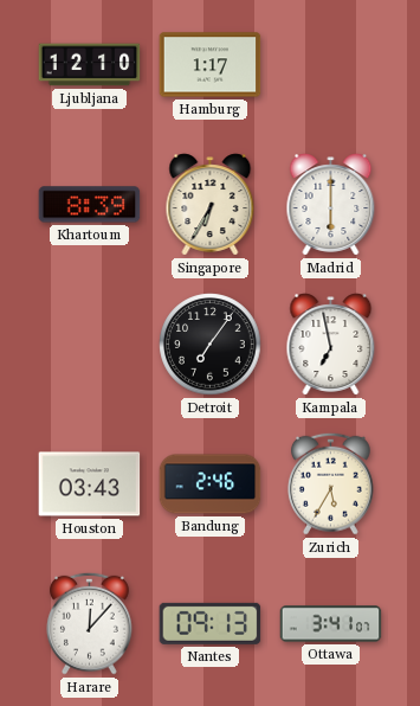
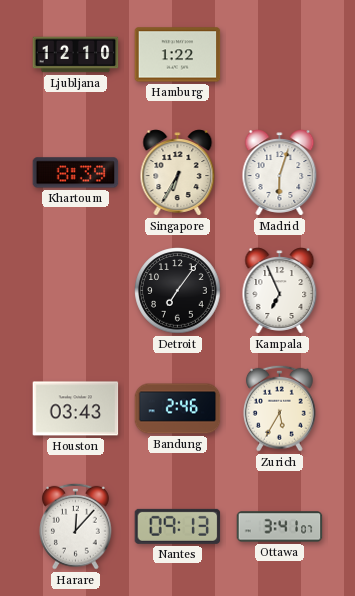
Hamburg: 1:17 -> 1:22 (178, 55)
Madrid: 6:00 -> 6:03 (280, 173)
Kampala: 6:58 -> 6:56 (280, 291)
